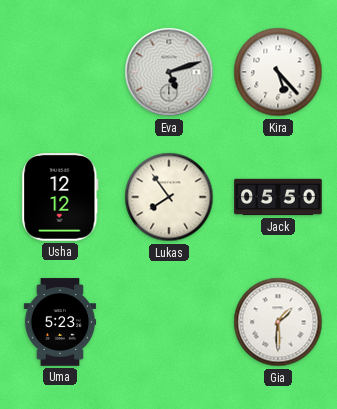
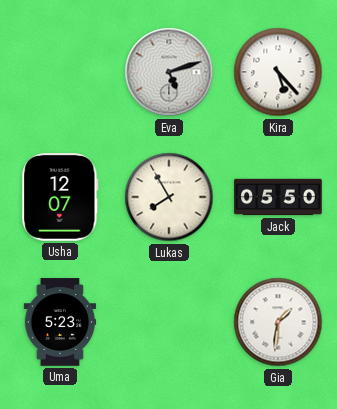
Usha: 12:12 -> 12:07 (60, 197)
Lukas: 7:54 -> 7:55 (169, 197)
Gia: 1:30 -> 1:31 (278, 322)
